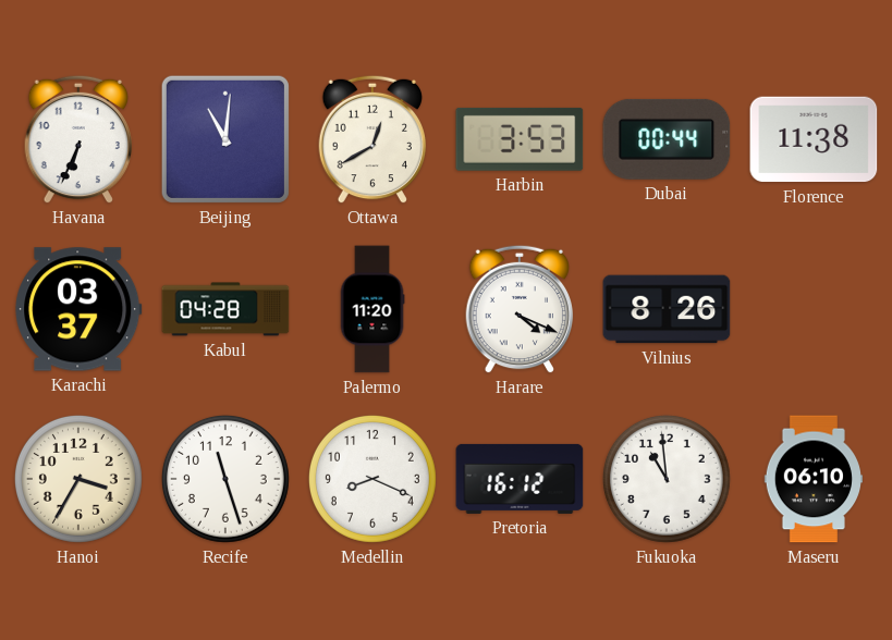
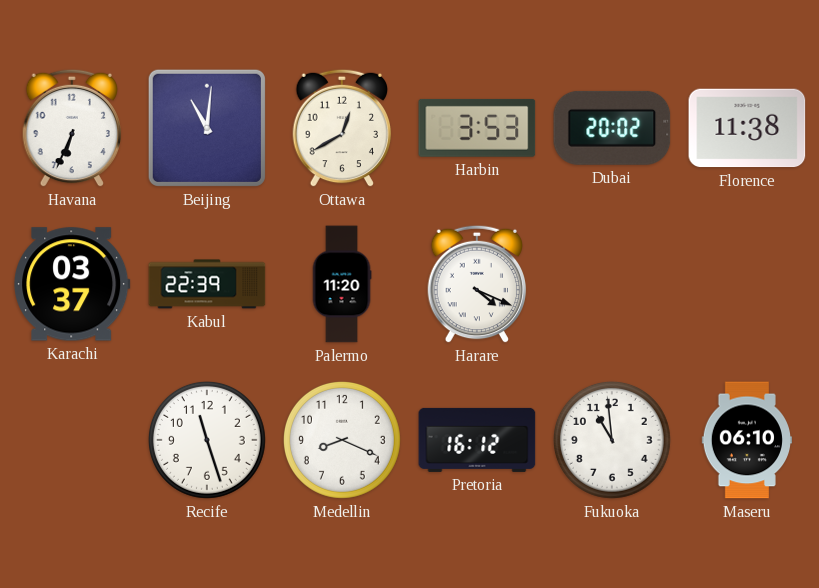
Dubai: 00:44 -> 20:02 (612, 128)
Kabul: 04:28 -> 22:39 (207, 284)
Vilnius: 8:26 -> none (667, 309)
Hanoi: 3:35 -> none (78, 479)
